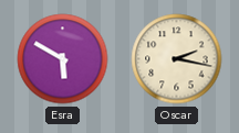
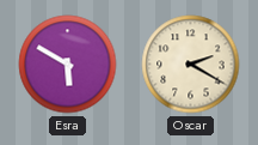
Oscar: 2:17 -> 2:20 (191, 65)
